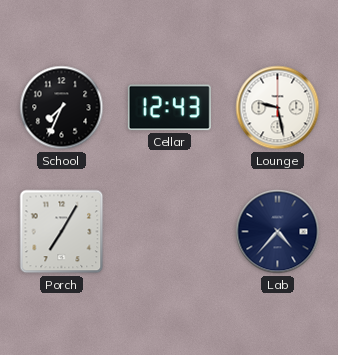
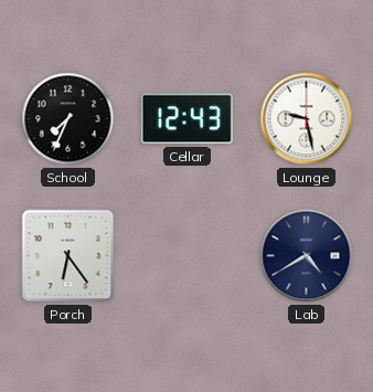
Porch: 7:05 -> 6:24 (68, 256)
Lab: 4:37 -> 4:40 (307, 256)
